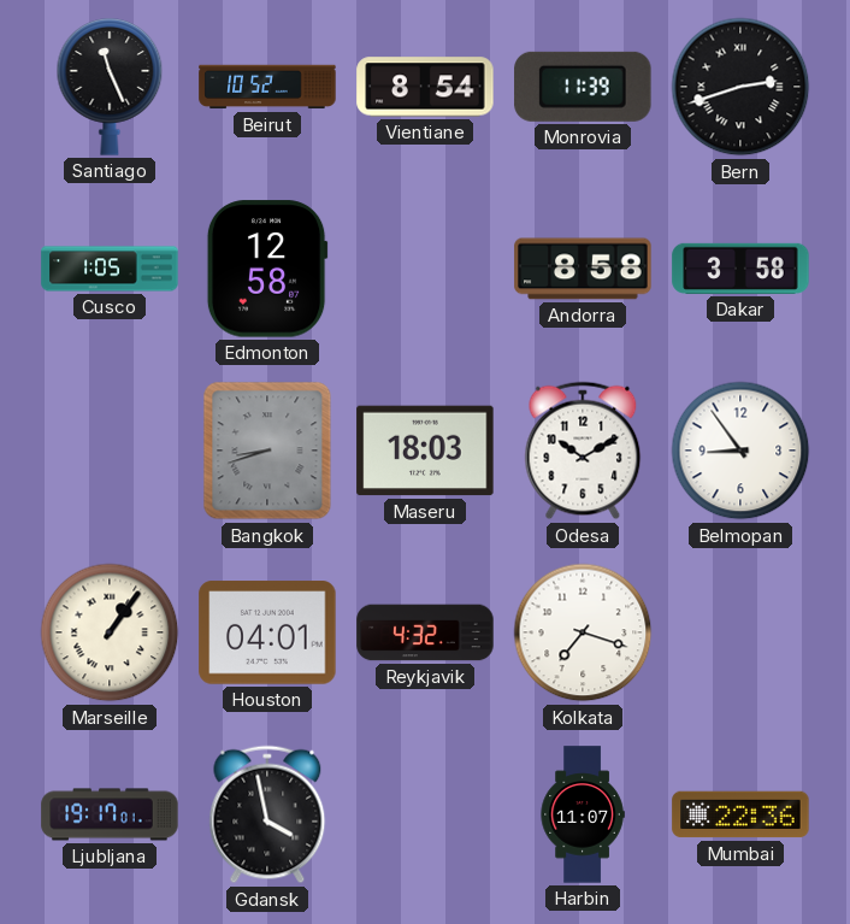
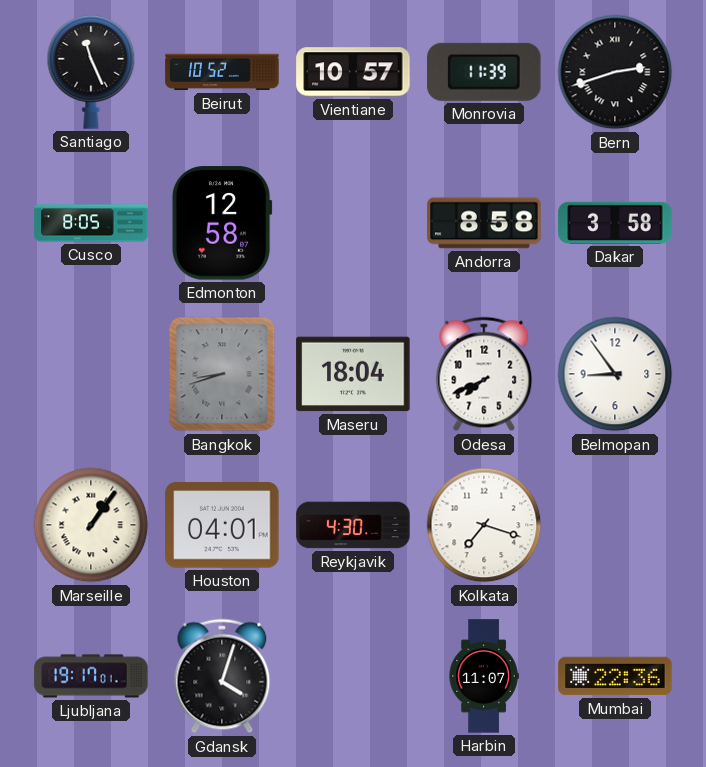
Vientiane: 8:54 -> 10:57 (353, 72)
Cusco: 1:05 -> 8:05 (91, 223)
Maseru: 18:03 -> 18:04 (353, 374)
Odesa: 10:10 -> 7:41 (484, 374)
Reykjavik: 4:32 -> 4:30 (353, 525)
Gdansk: 3:58 -> 4:03 (222, 676)
